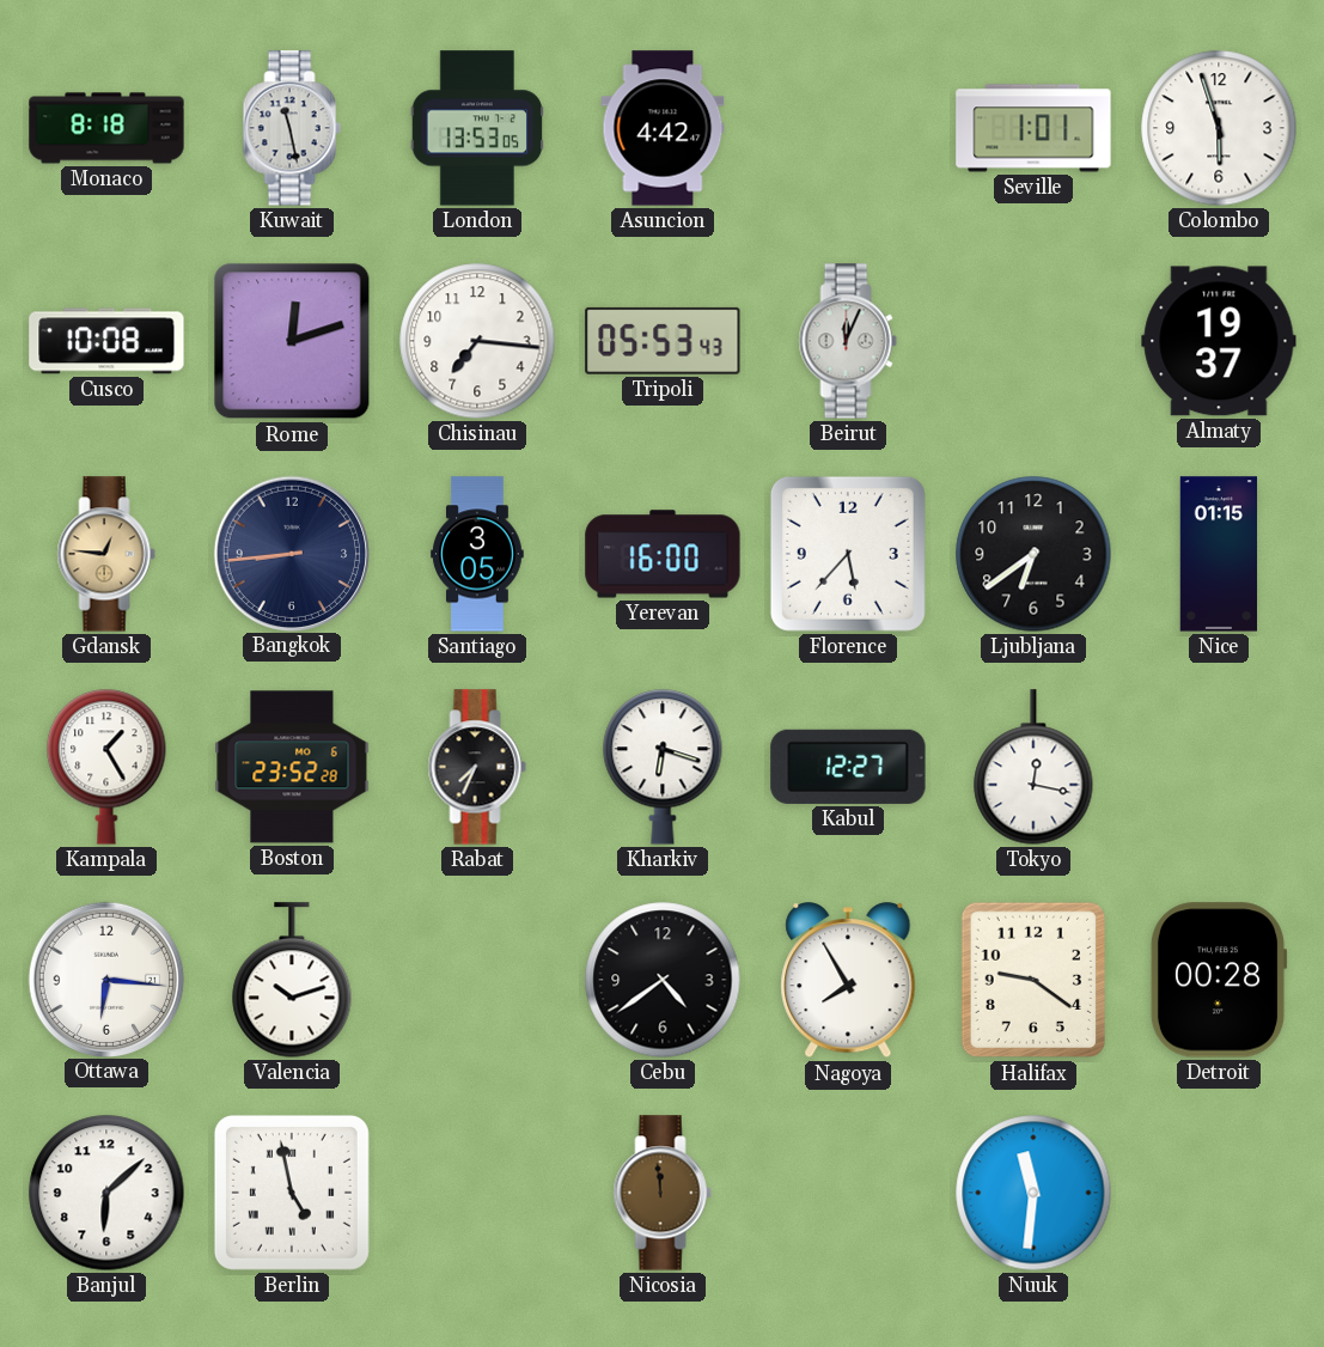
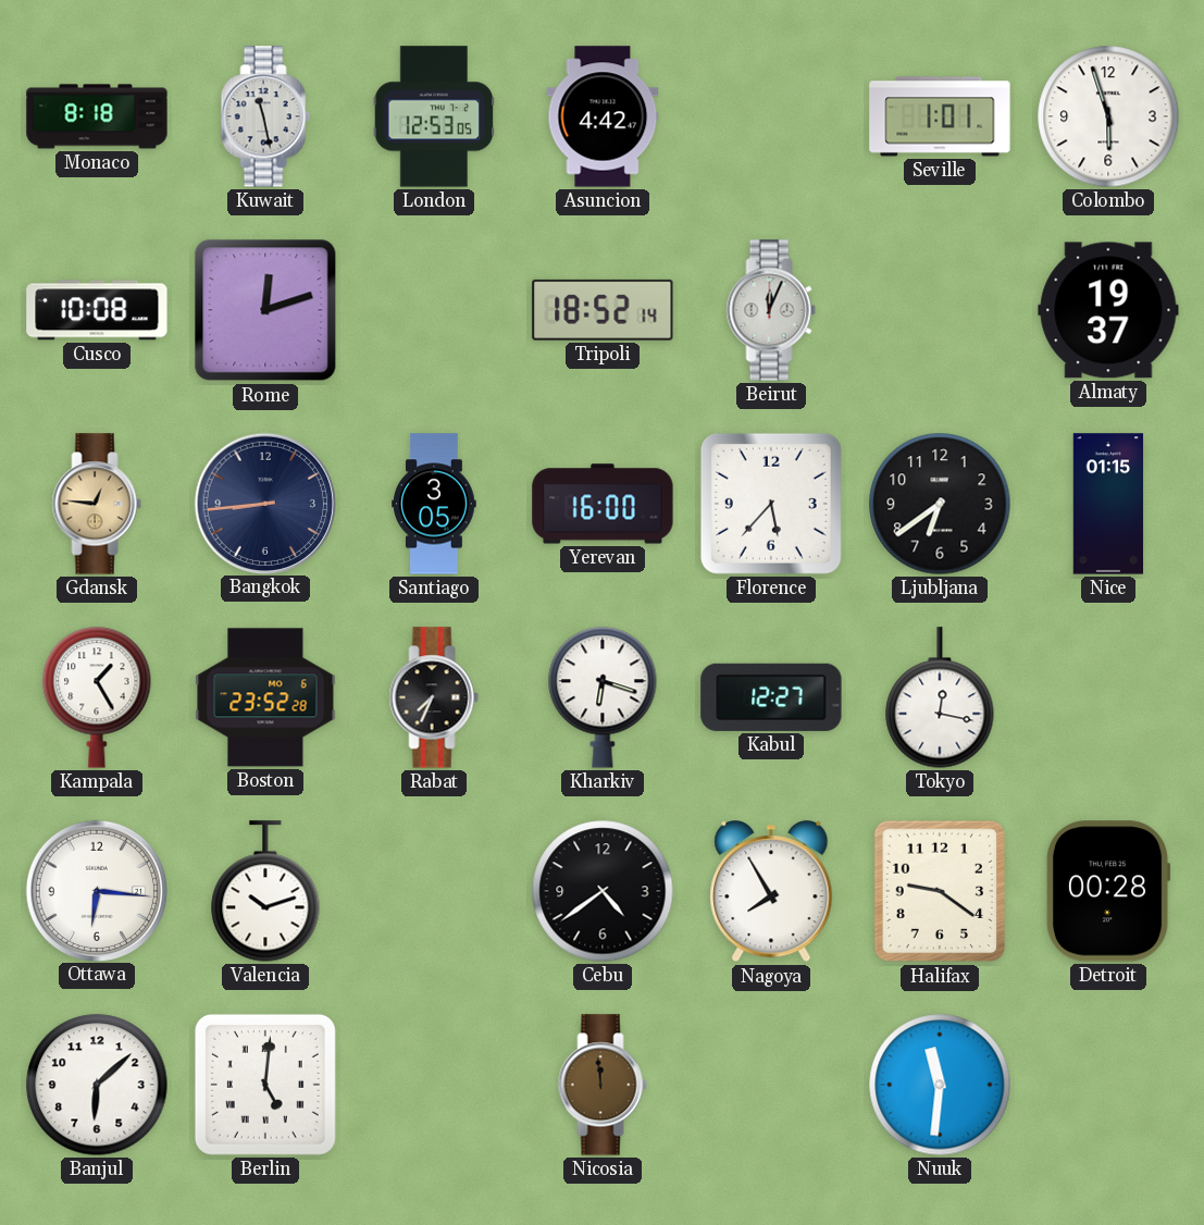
London: 13:53 -> 12:53 (434, 116)
Chisinau: 7:16 -> none (477, 341)
Tripoli: 05:53 -> 18:52 (603, 310)
Berlin: 4:58 -> 5:01 (265, 1085)
